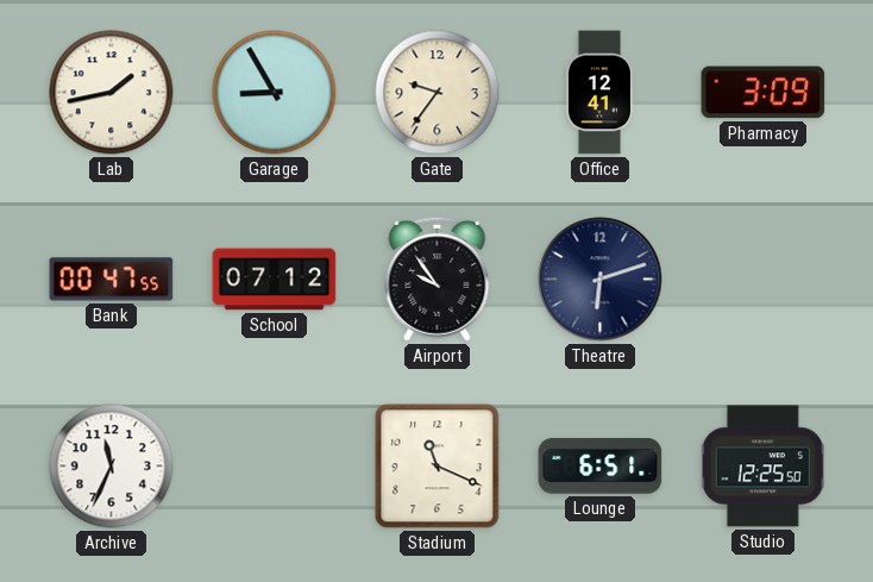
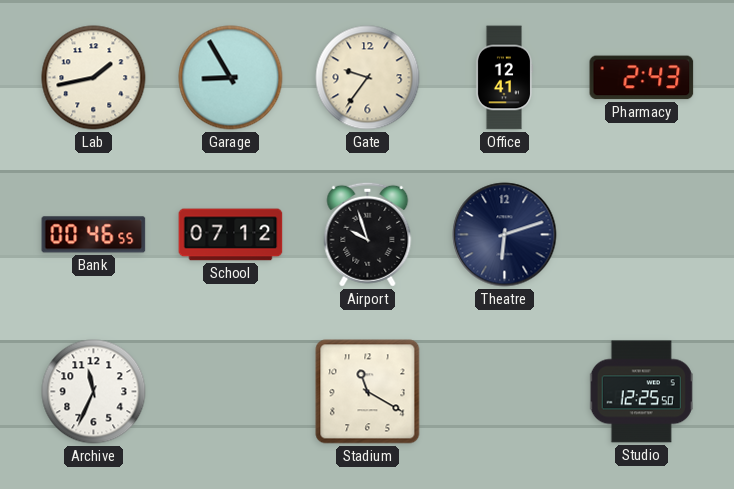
Pharmacy: 3:09 -> 2:43 (642, 78)
Bank: 00:47 -> 00:46 (94, 235)
Airport: 9:54 -> 9:57 (368, 234)
Stadium: 11:19 -> 11:20 (368, 392)
Lounge: 6:51 -> none (601, 467)
